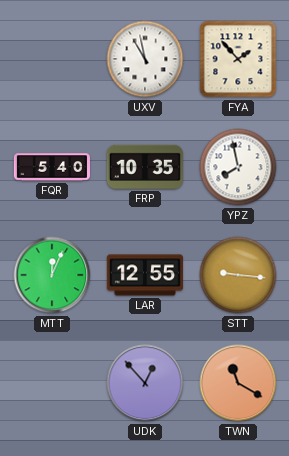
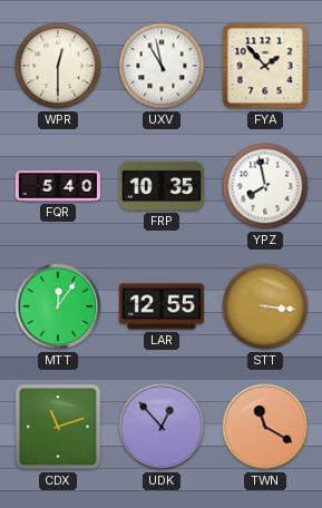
WPR: none -> 12:30 (58, 66)
MTT: 12:04 -> 12:06 (58, 306)
STT: 9:16 -> 3:16 (265, 306)
CDX: none -> 11:12 (58, 427)
